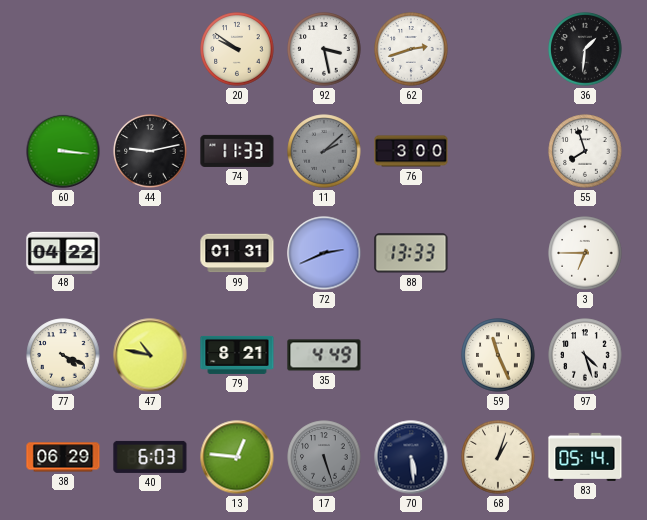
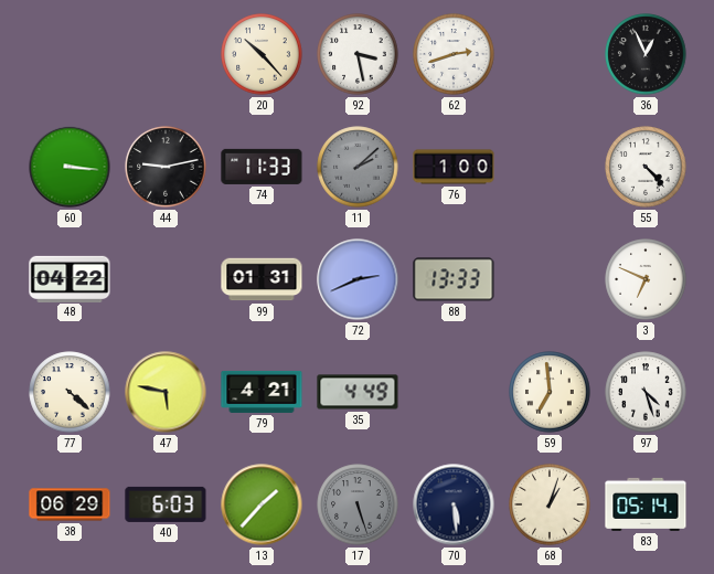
20: 9:51 -> 10:23 (262, 54)
36: 1:31 -> 12:56 (646, 54)
76: 3:00 -> 1:00 (454, 167)
55: 7:57 -> 4:23 (646, 167)
3: 6:45 -> 6:49 (646, 279)
77: 4:19 -> 4:22 (70, 392)
47: 10:47 -> 5:47 (166, 392)
79: 8:21 -> 4:21 (262, 392)
59: 11:26 -> 6:59 (550, 392)
13: 12:46 -> 1:37 (262, 504)
